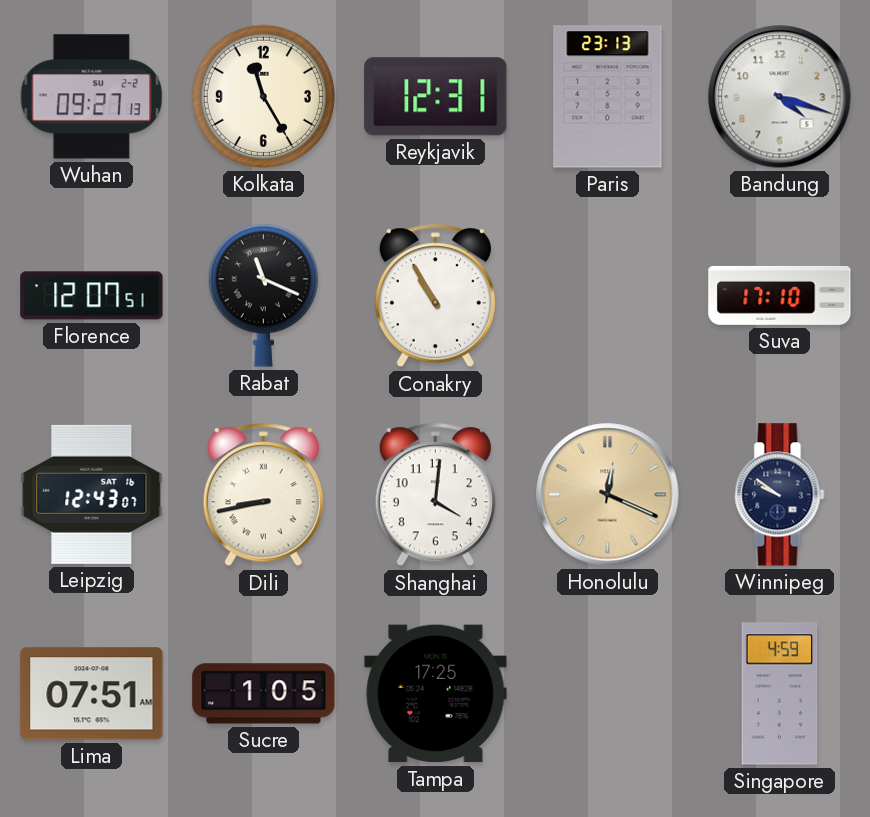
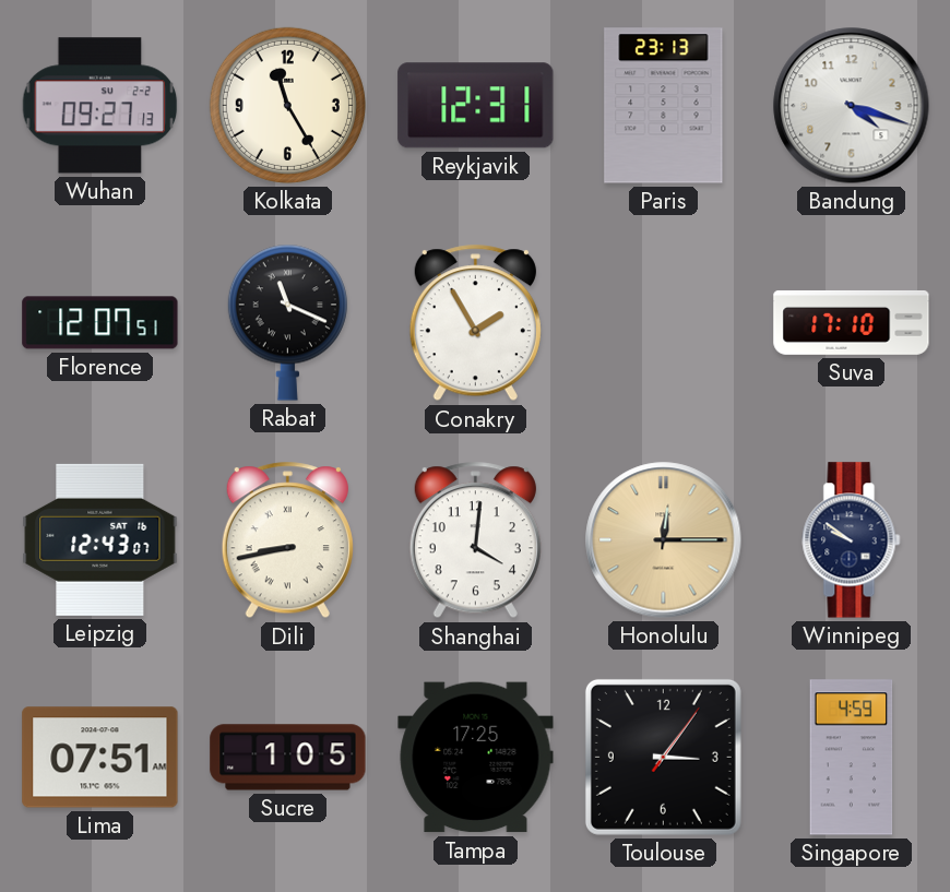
Conakry: 10:55 -> 1:55 (475, 323)
Honolulu: 12:19 -> 12:15 (664, 540)
Toulouse: none -> 3:06 (663, 757)
